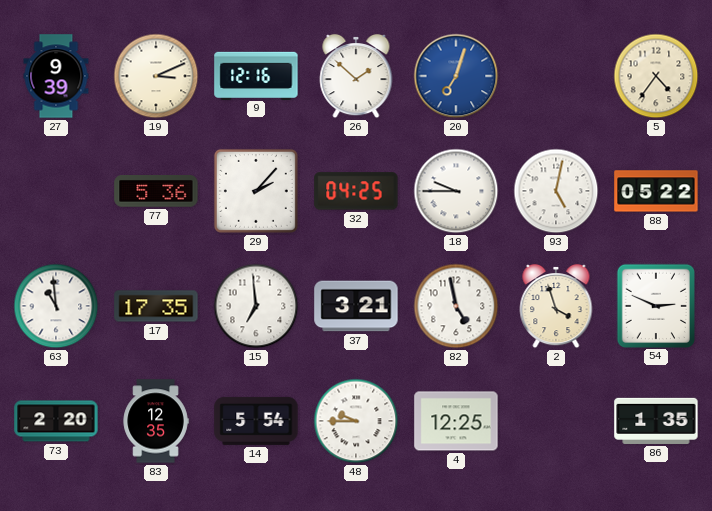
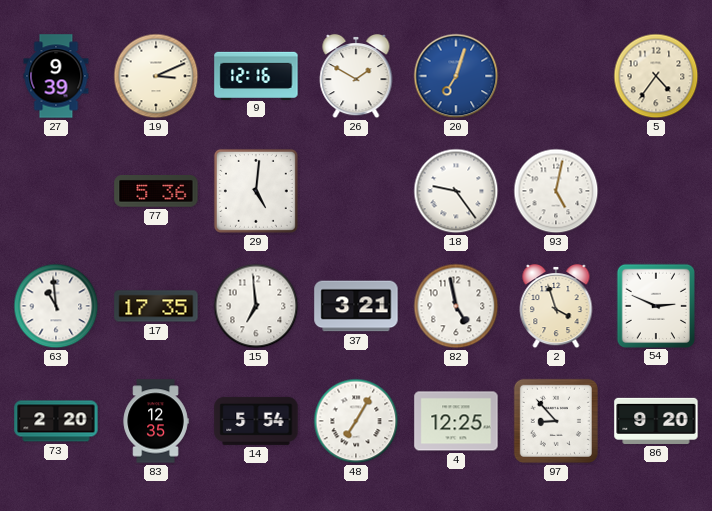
26: 1:52 -> 1:50 (356, 76)
29: 2:07 -> 5:01 (256, 191)
32: 04:25 -> none (356, 191)
18: 9:45 -> 9:24 (456, 191)
88: 05:22 -> none (656, 191)
48: 9:45 -> 7:05 (356, 421)
97: none -> 8:53 (556, 421)
86: 1:35 -> 9:20 (656, 421)
